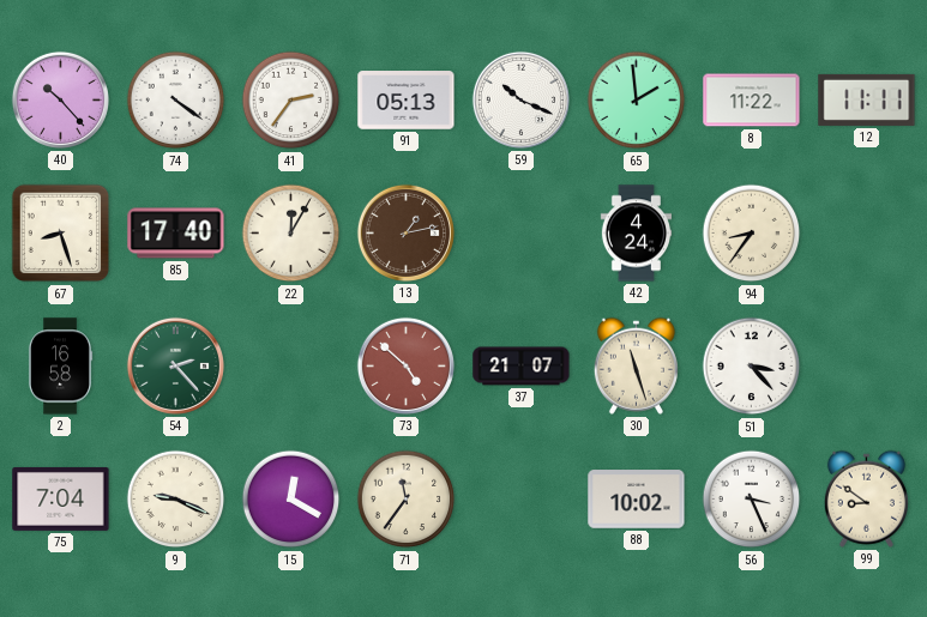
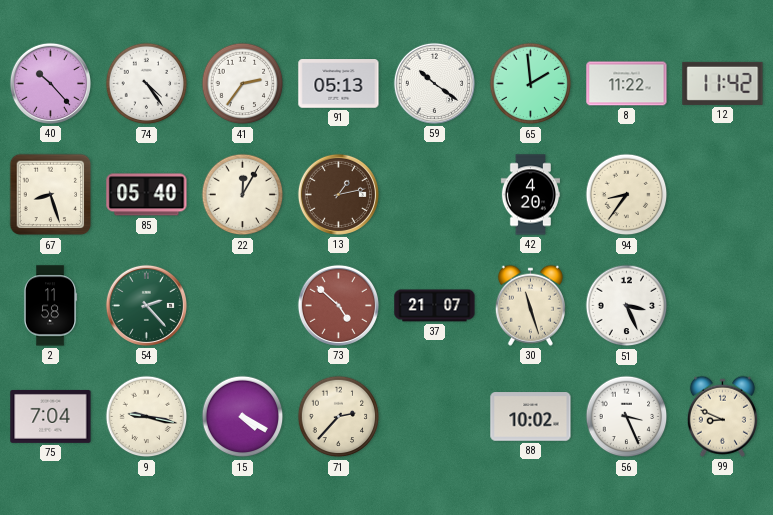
74: 4:21 -> 4:24 (147, 84)
59: 10:19 -> 10:21 (434, 83)
12: 11:11 -> 11:42 (723, 83)
85: 17:40 -> 05:40 (147, 195)
42: 4:24 -> 4:20 (531, 195)
2: 16:58 -> 11:58 (50, 306)
51: 3:23 -> 3:26 (627, 306)
9: 9:19 -> 9:17 (147, 417)
15: 12:20 -> 4:20 (243, 417)
71: 11:36 -> 2:37 (339, 417)
99: 8:51 -> 8:49 (722, 416)
